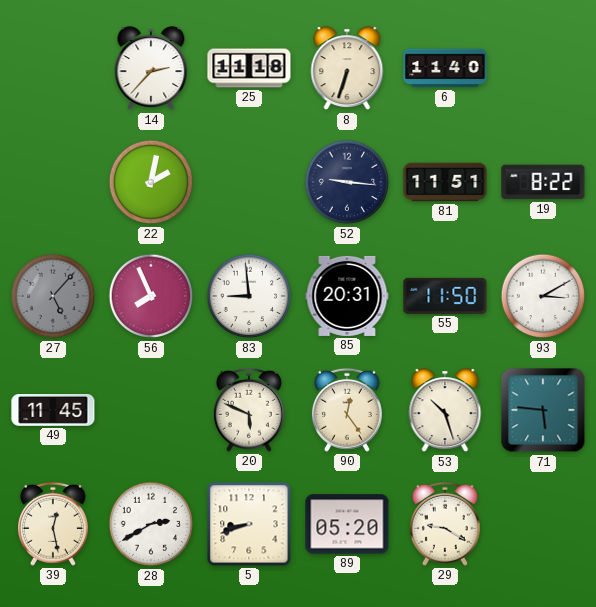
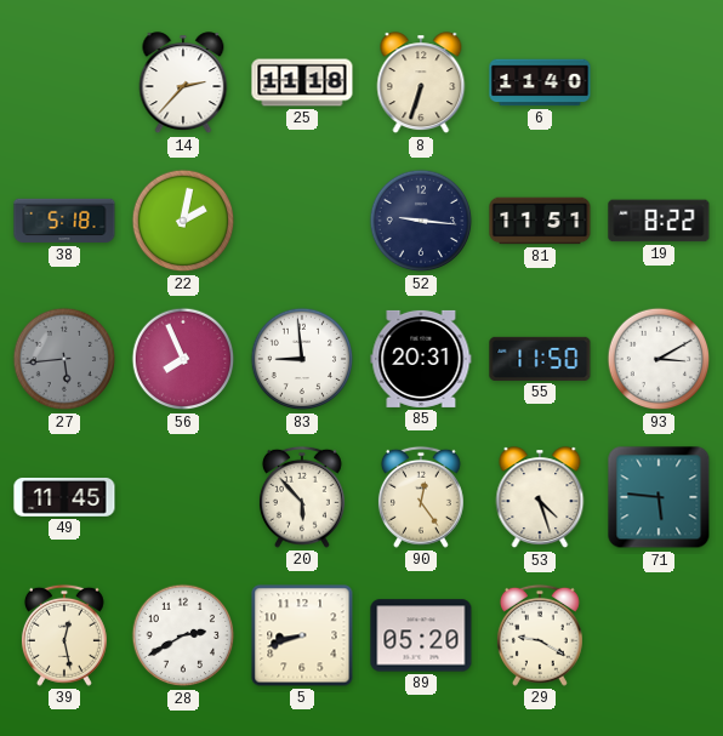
38: none -> 5:18 (64, 221)
27: 5:07 -> 5:44 (64, 359)
20: 5:49 -> 5:53 (302, 497)
53: 10:27 -> 4:27 (540, 498)
